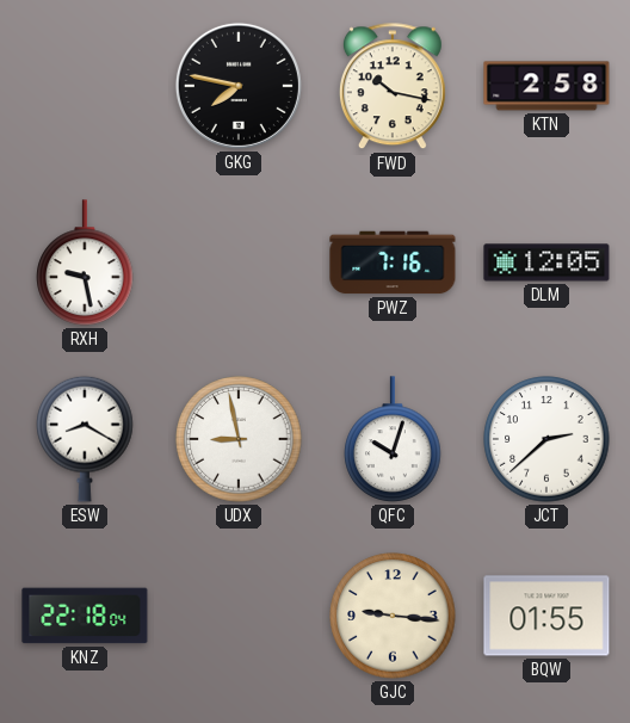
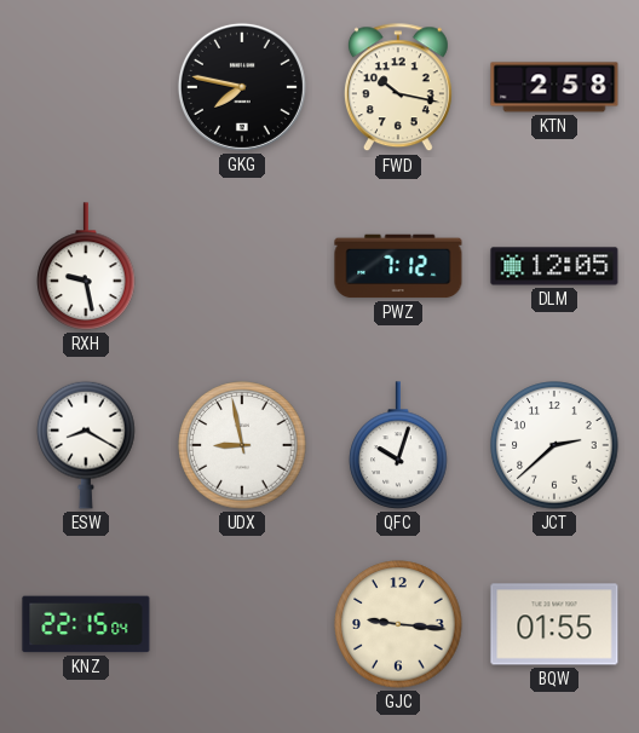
PWZ: 7:16 -> 7:12 (398, 266)
KNZ: 22:18 -> 22:15 (86, 624)
